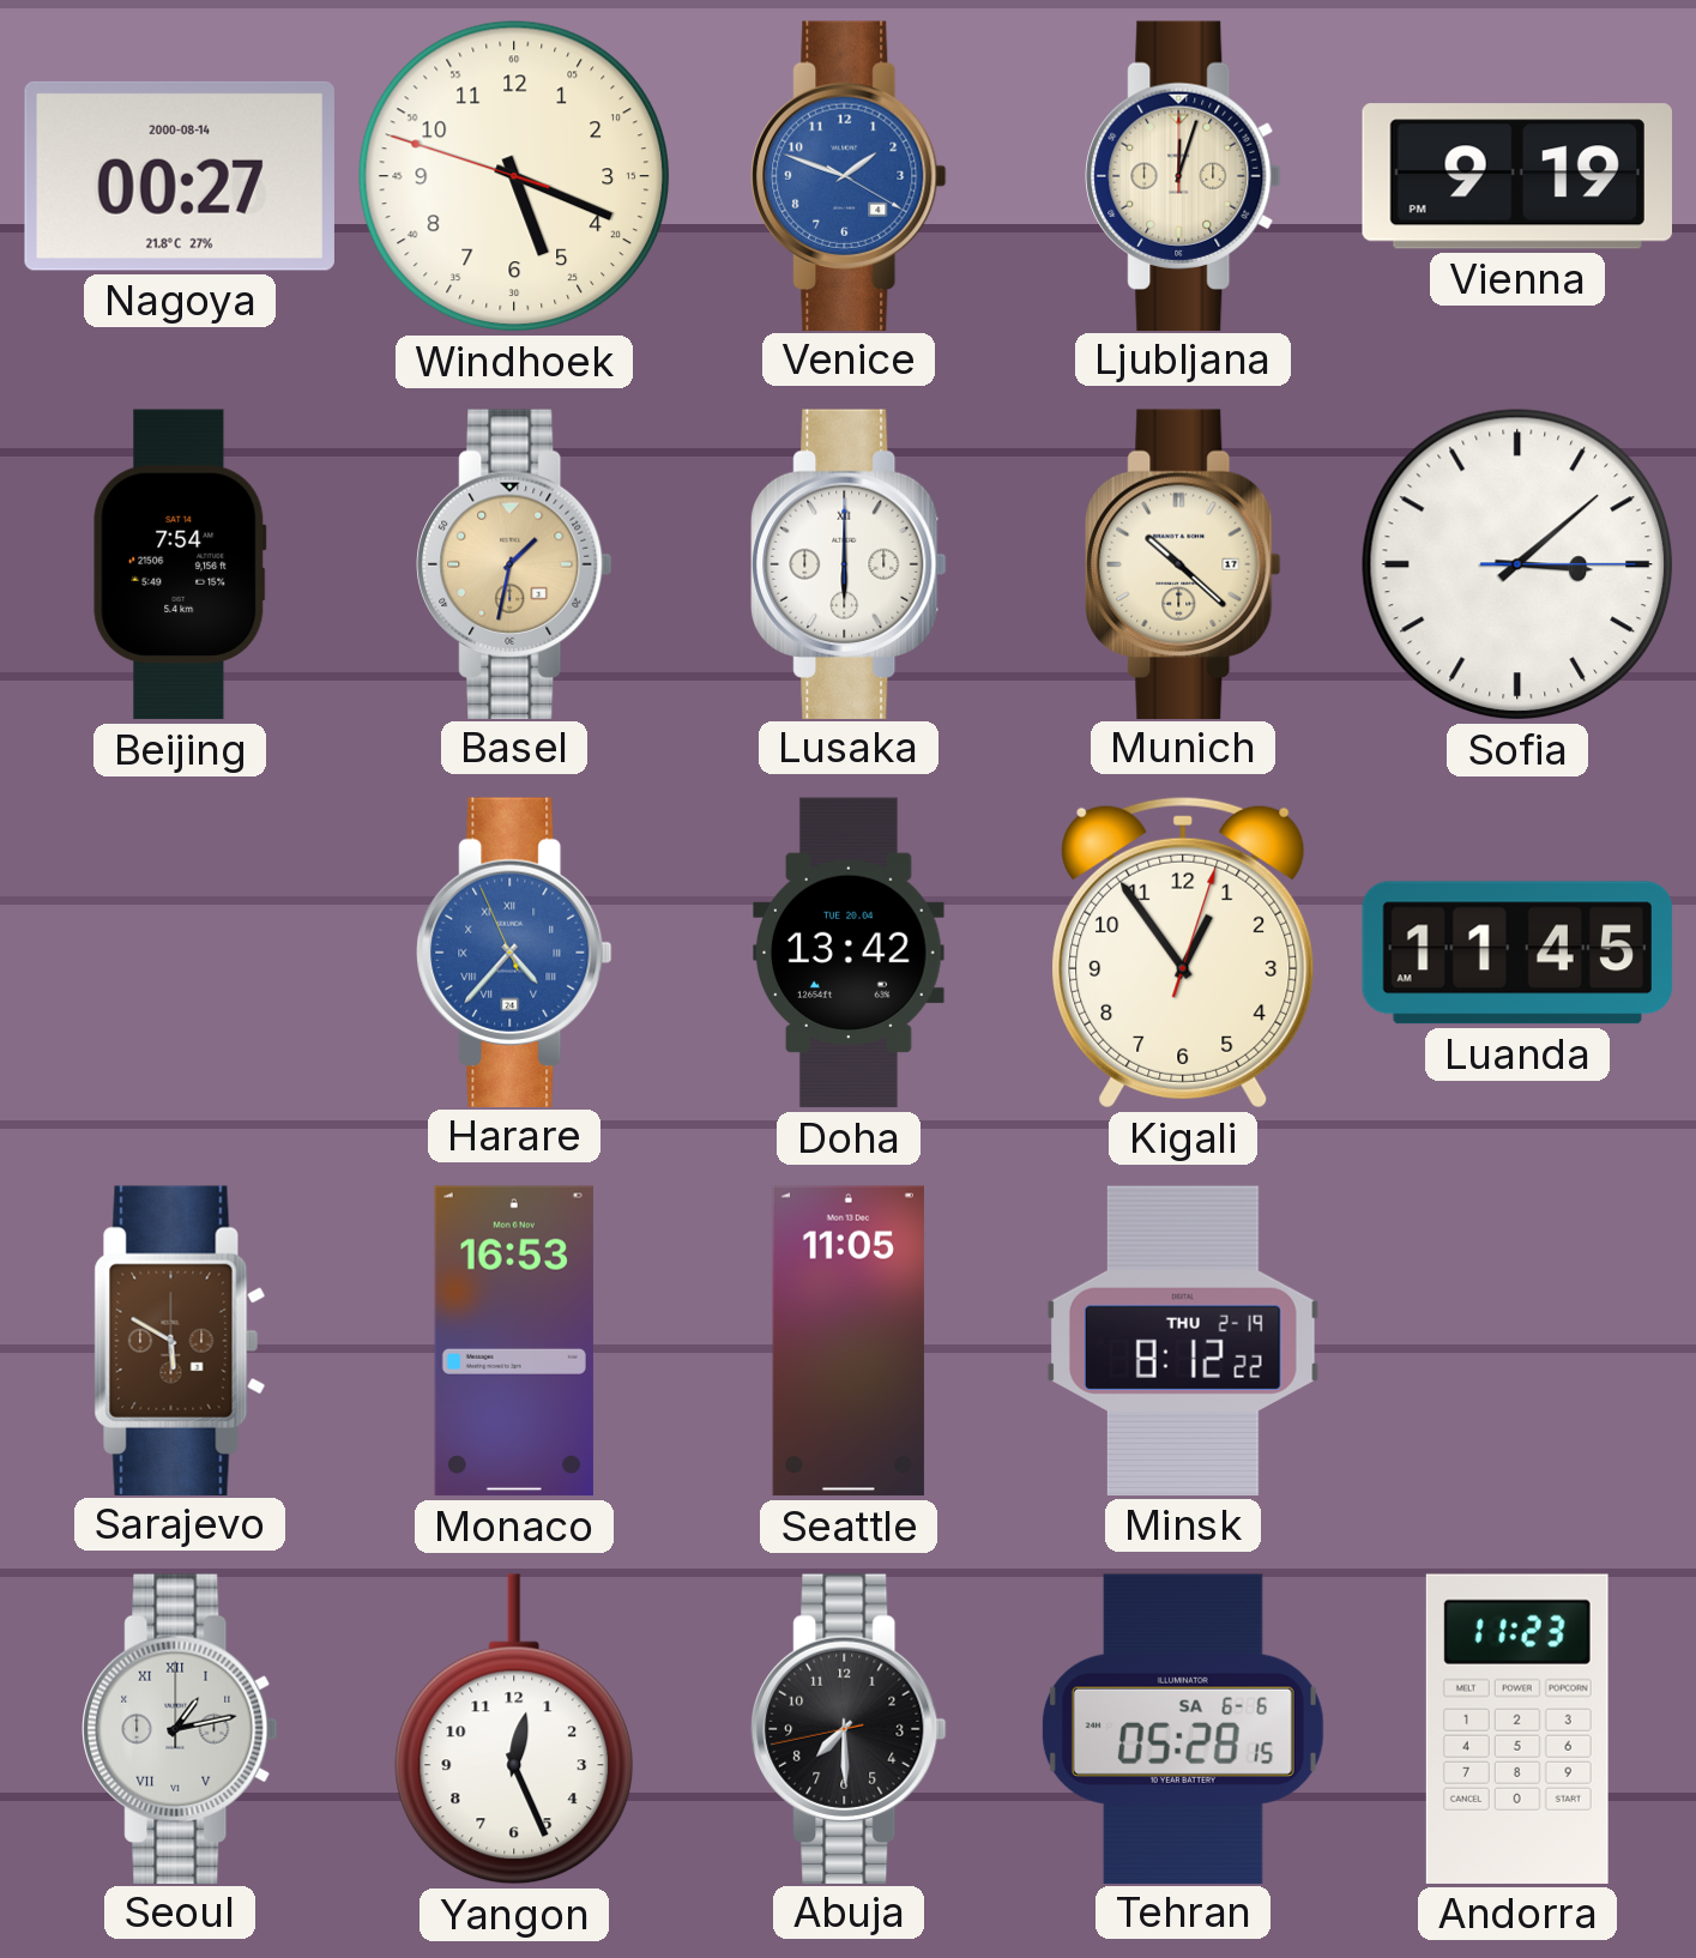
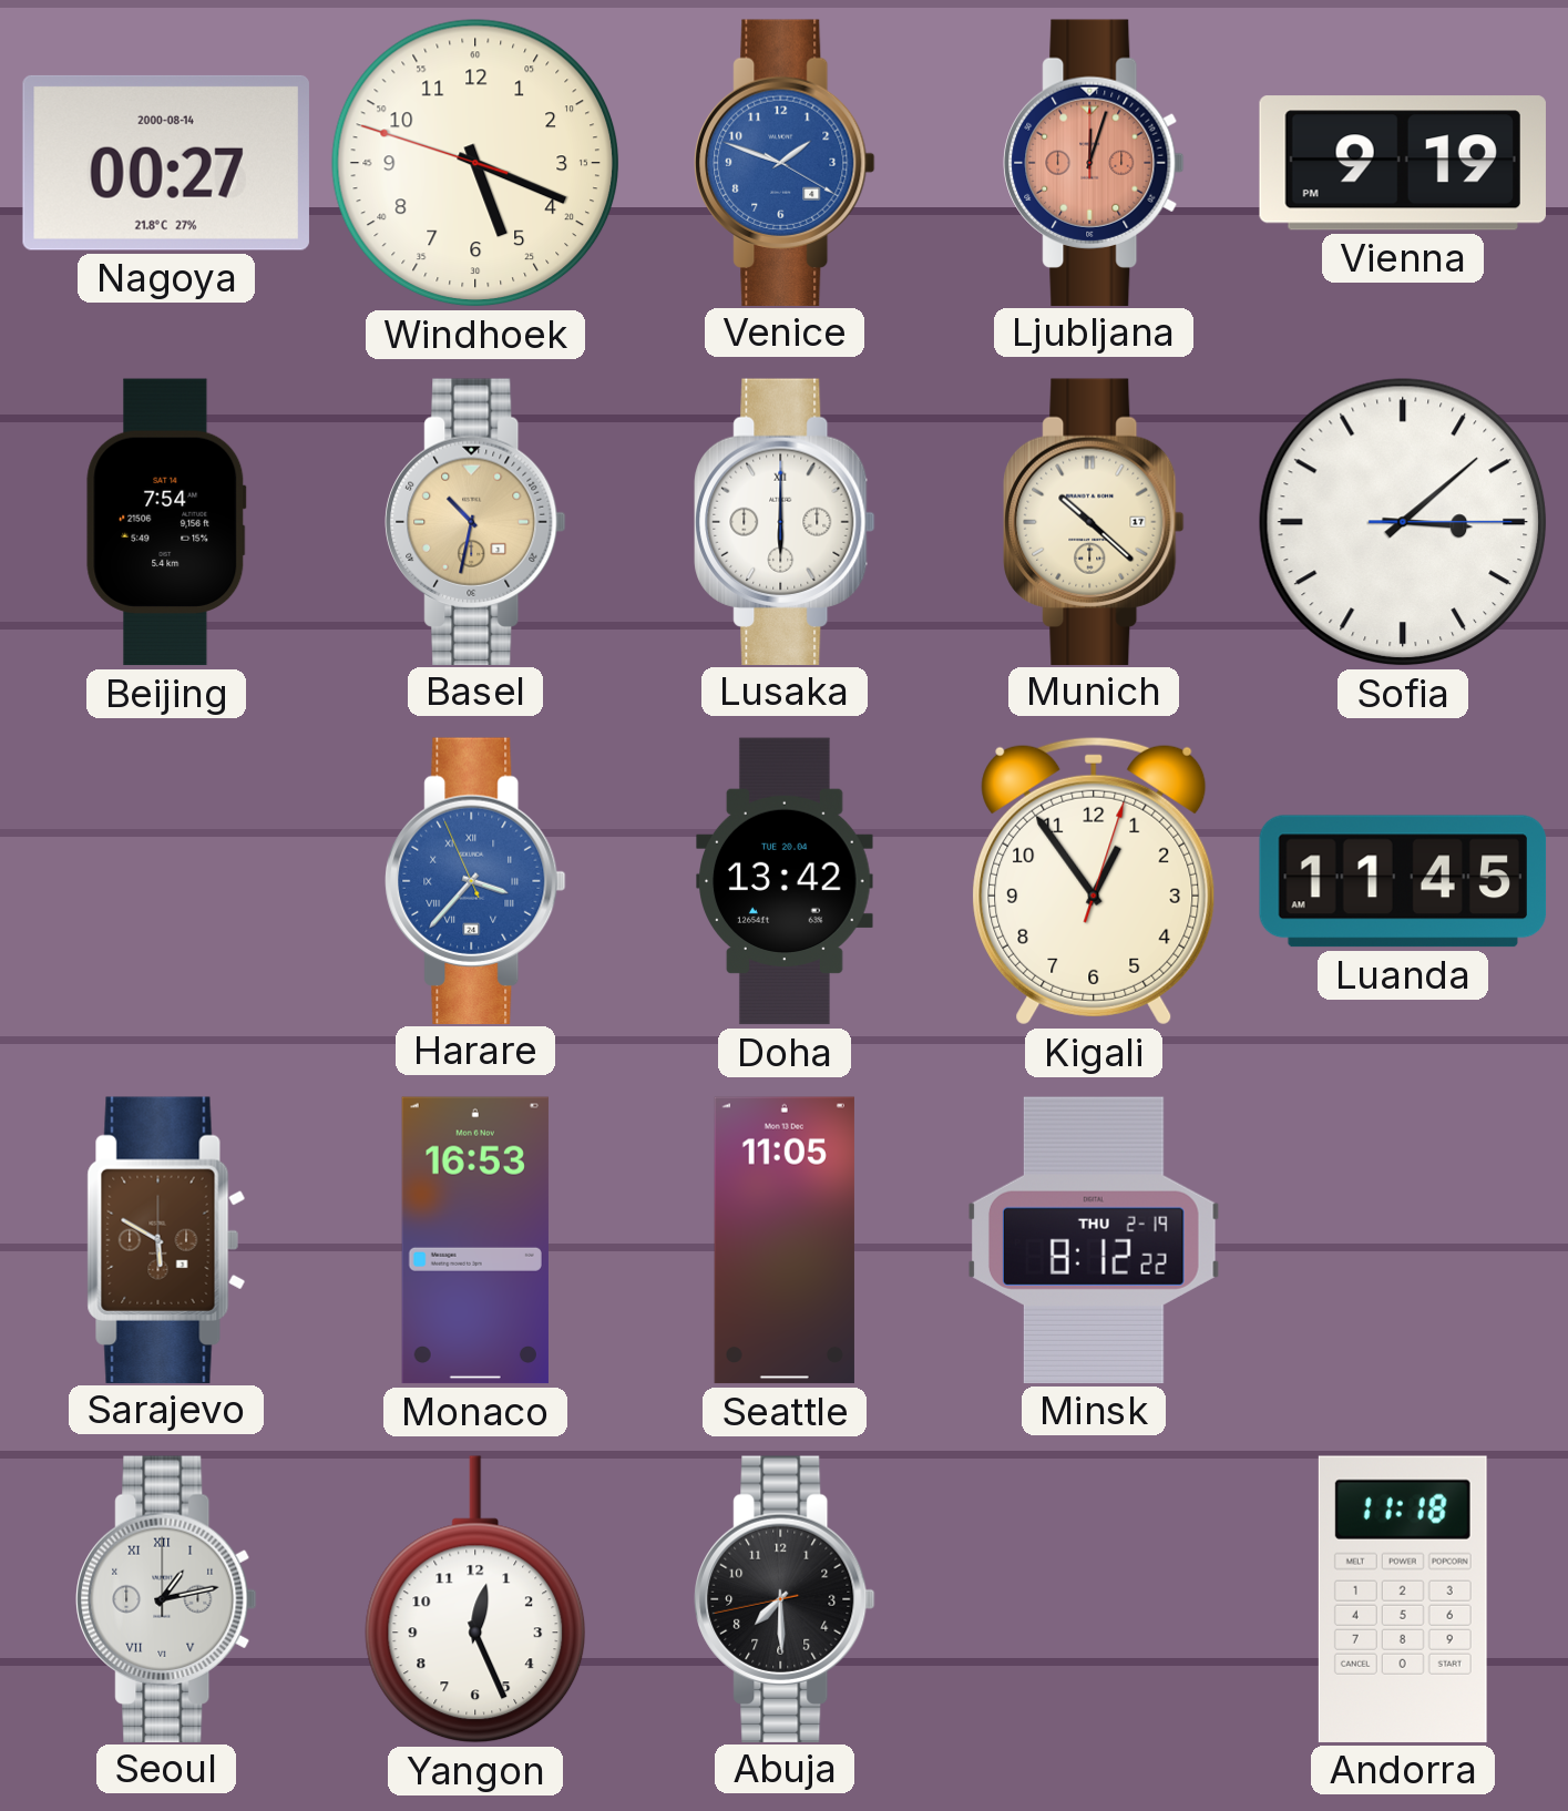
Ljubljana dial: cream -> salmon (1094, 162)
Basel: 1:32 -> 10:32 (475, 521)
Harare: 4:36 -> 3:36 (475, 880)
Tehran: 05:28 -> none (1183, 1728)
Andorra: 11:23 -> 11:18 (1403, 1599)
